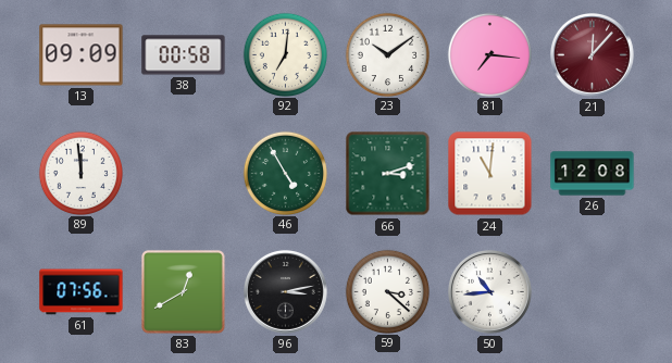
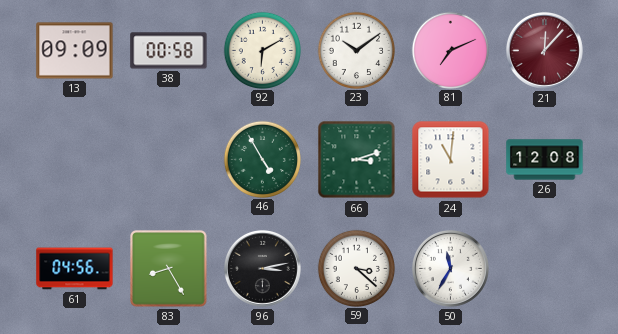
92: 7:01 -> 6:10 (262, 50)
81: 7:16 -> 7:11 (450, 50)
89: 11:59 -> none (80, 173)
61: 07:56 -> 04:56 (75, 269)
83: 12:40 -> 8:25 (169, 269)
50: 10:44 -> 11:35 (450, 268)
